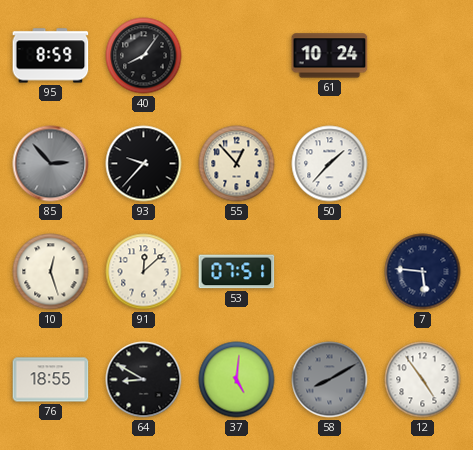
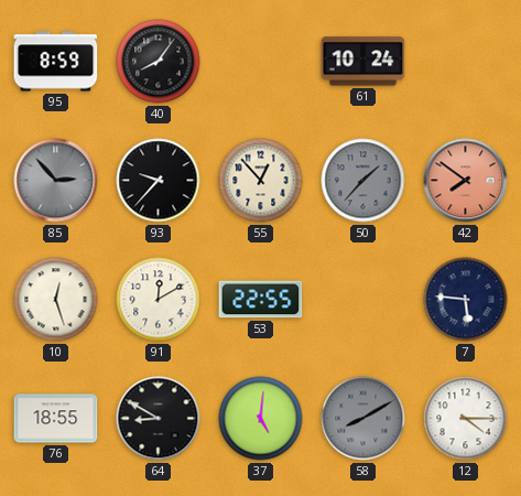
50 dial: white -> grey (363, 181)
42: none -> 7:51 (466, 181)
91: 12:08 -> 12:10 (159, 300)
53: 07:51 -> 22:55 (261, 300)
12: 4:54 -> 4:15 (466, 419)
